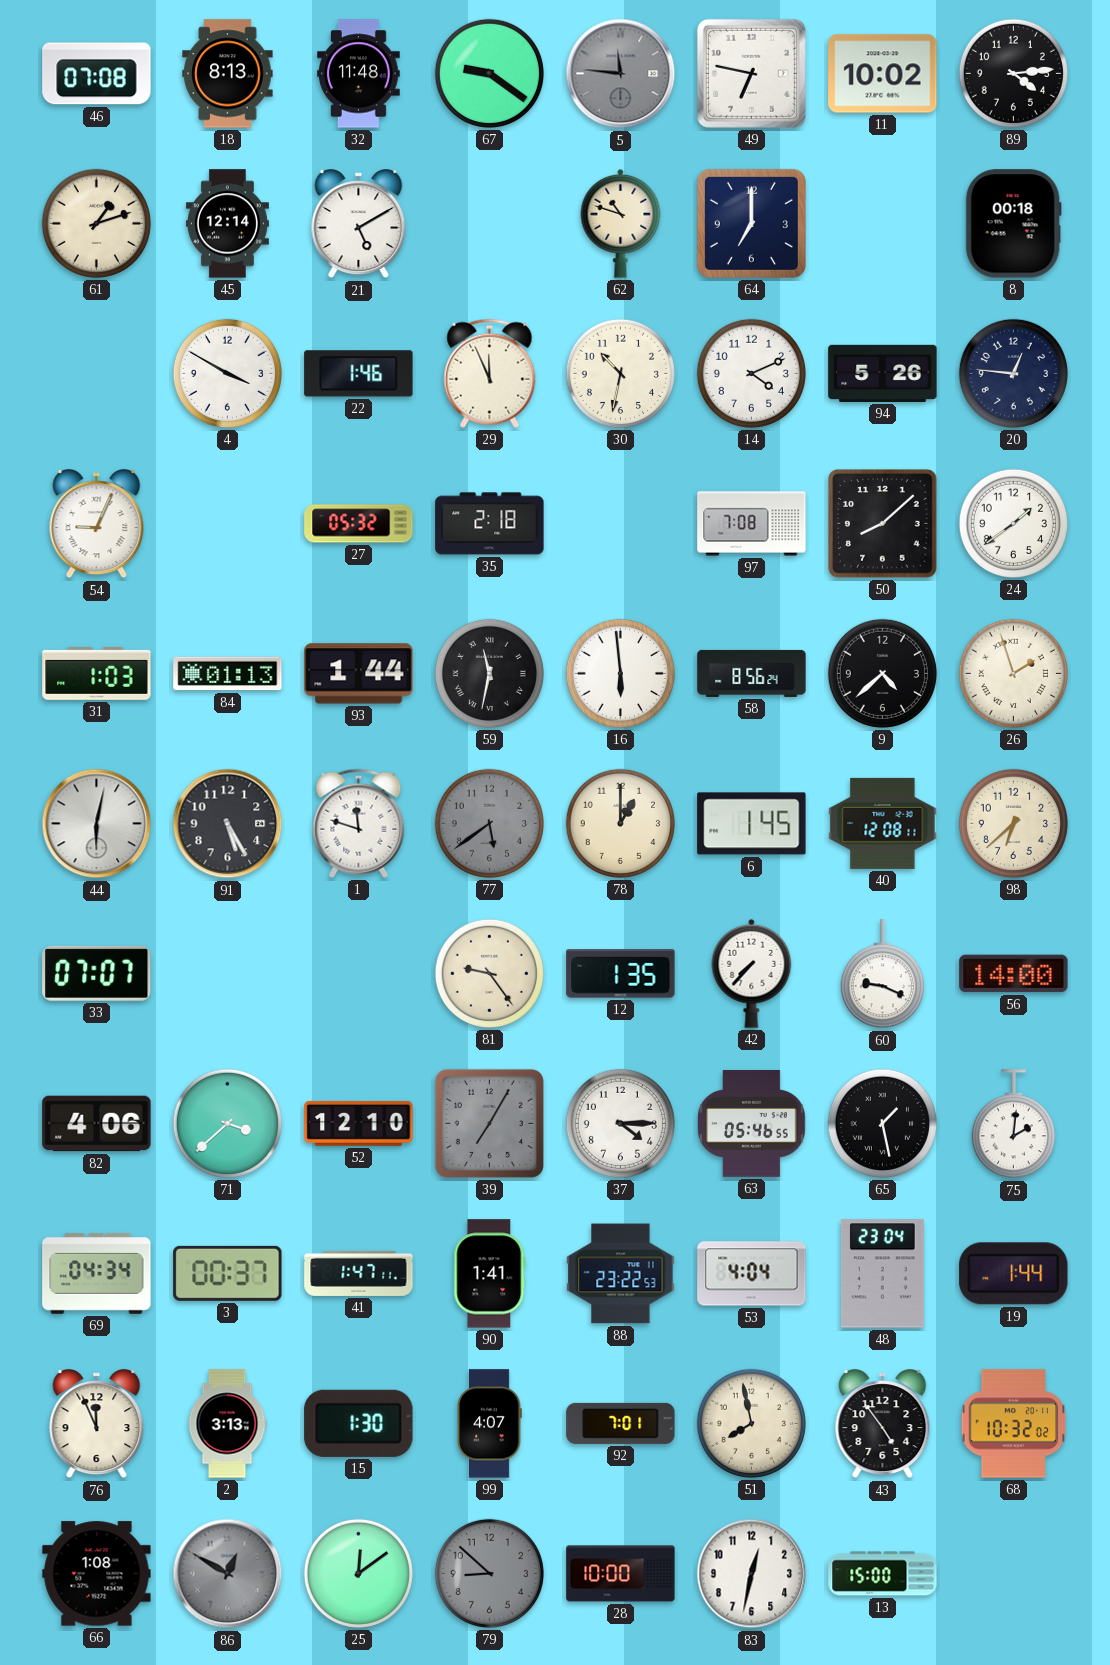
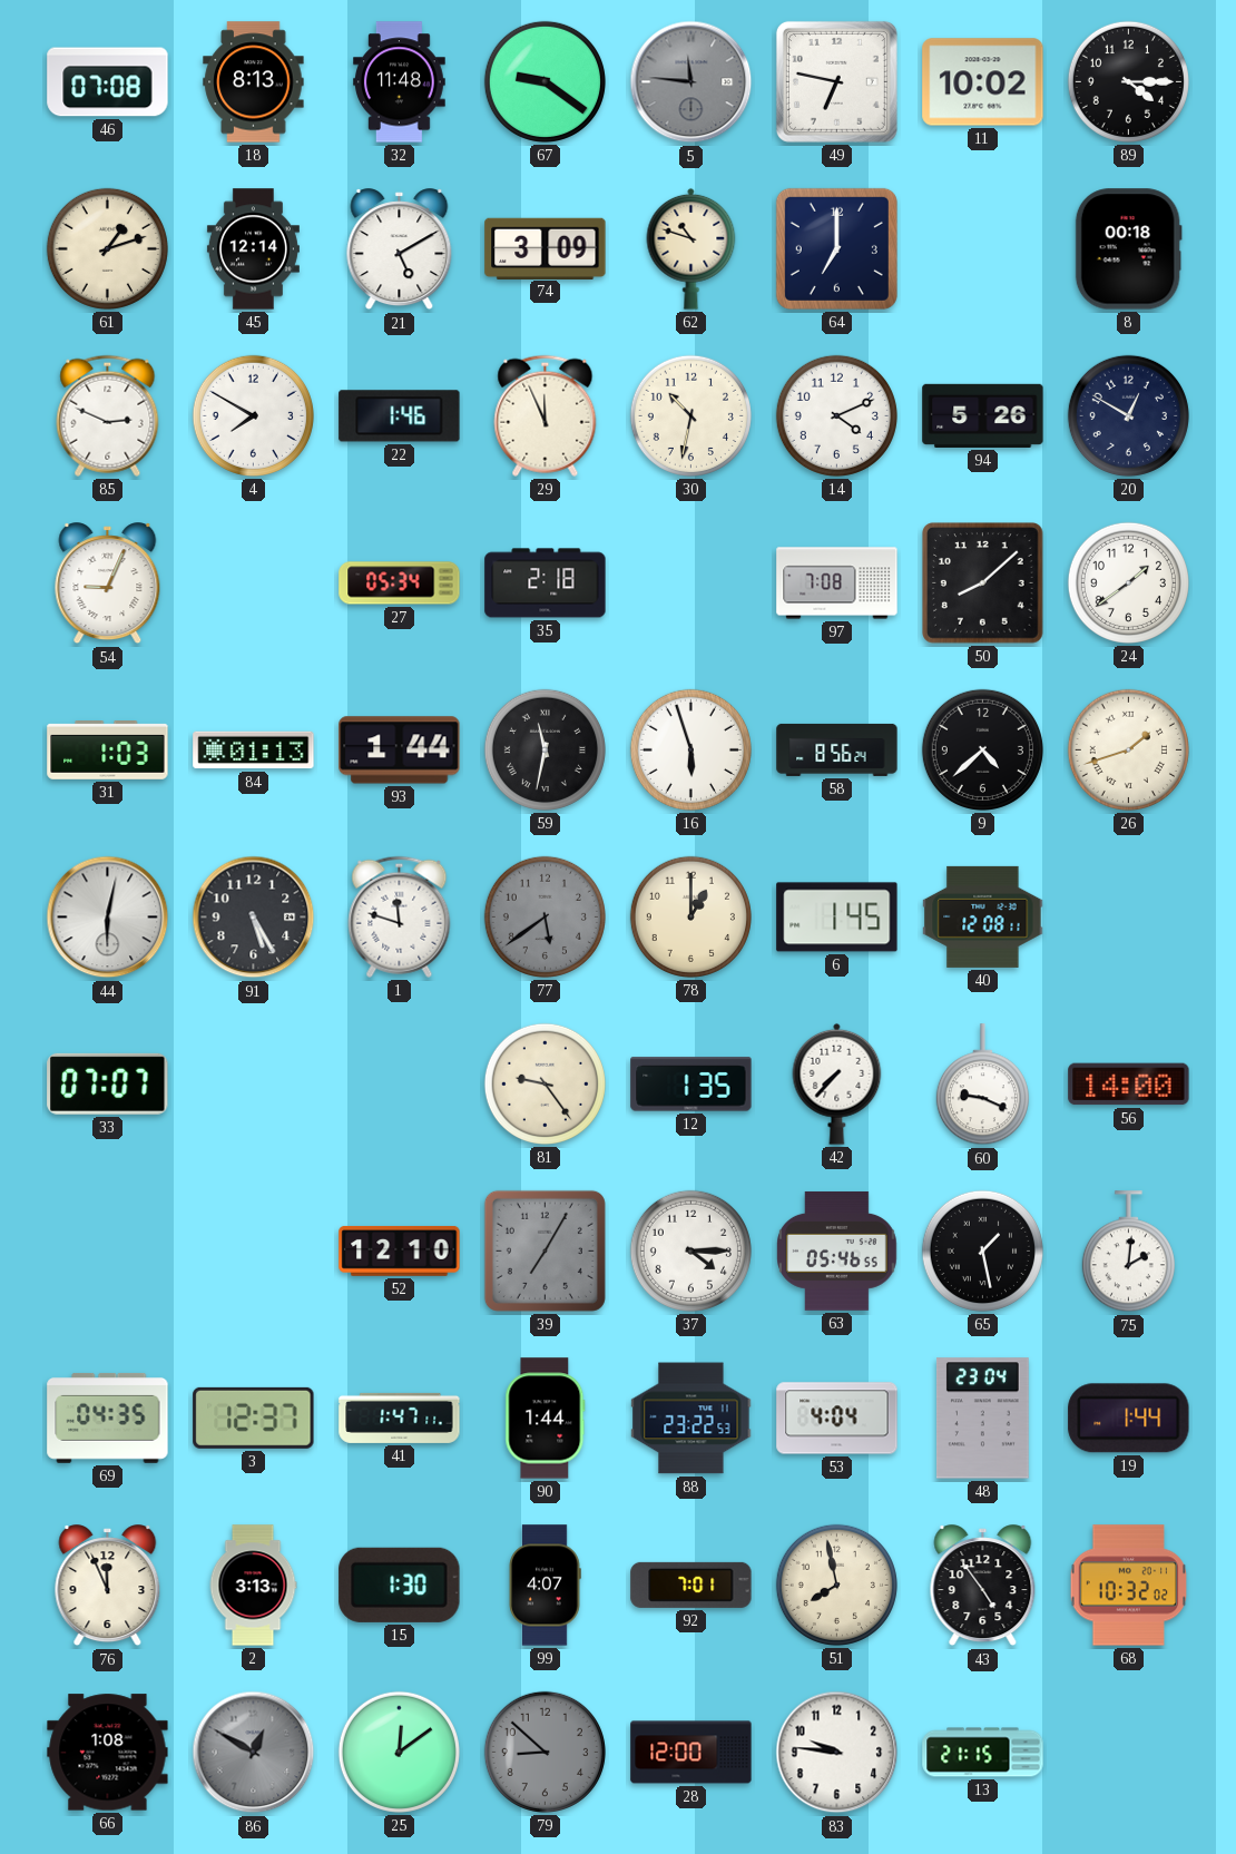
89: 4:14 -> 4:15 (1128, 81)
74: none -> 3:09 (546, 248)
85: none -> 2:49 (108, 415)
4: 3:50 -> 7:50 (253, 415)
20: 12:46 -> 12:50 (1128, 415)
27: 05:32 -> 05:34 (400, 583)
16: 5:59 -> 5:57 (690, 749)
26: 1:57 -> 1:42 (1128, 749)
98: 6:38 -> none (1013, 823)
82: 4:06 -> none (97, 1124)
71: 3:38 -> none (227, 1123)
69: 04:34 -> 04:35 (108, 1418)
3: 00:37 -> 12:37 (254, 1418)
90: 1:41 -> 1:44 (546, 1419)
28: 10:00 -> 12:00 (691, 1753)
83: 12:32 -> 9:46 (837, 1753)
13: 15:00 -> 21:15 (983, 1753)
